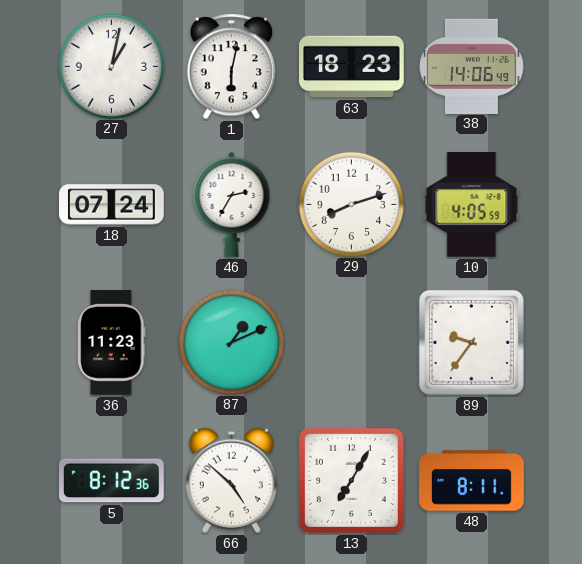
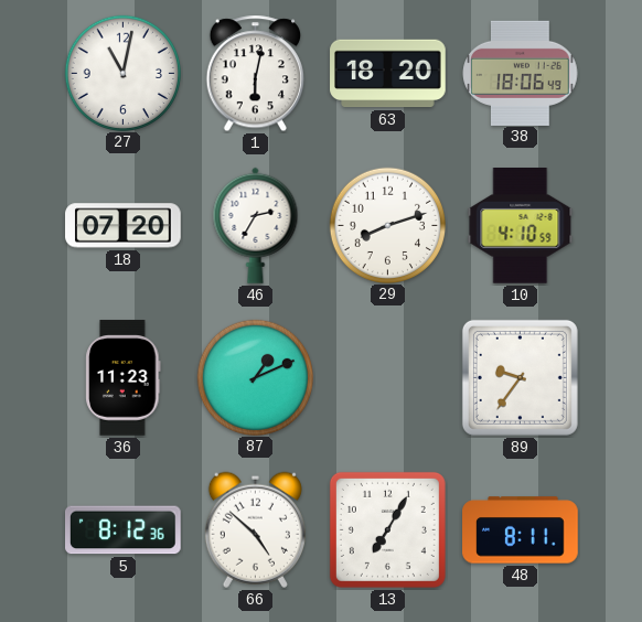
27: 1:02 -> 11:02 (122, 73)
63: 18:23 -> 18:20 (388, 74)
38: 14:06 -> 18:06 (521, 73)
18: 07:24 -> 07:20 (124, 226)
10: 4:05 -> 4:10 (521, 226)
